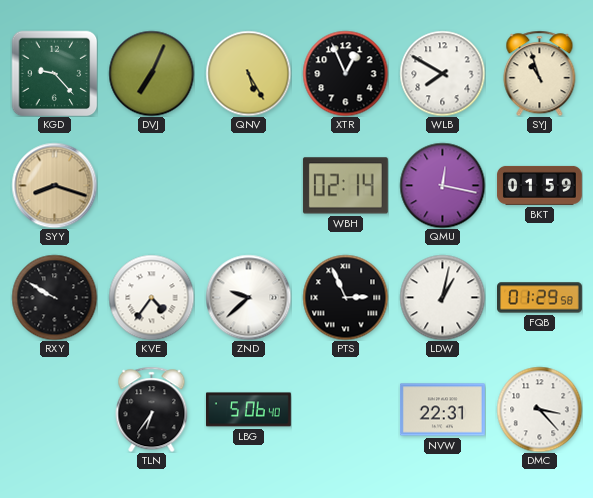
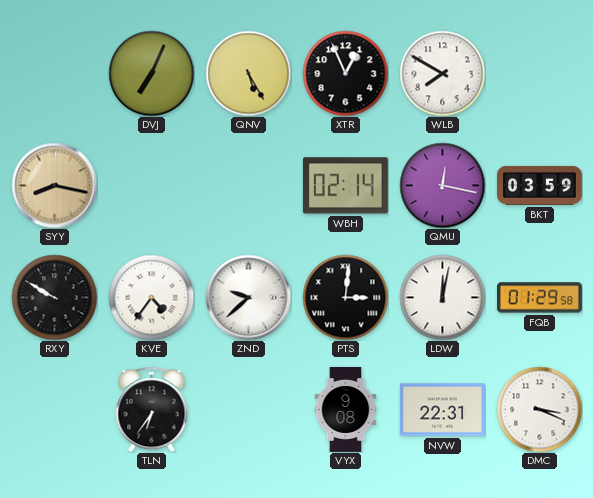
KGD: 9:23 -> none (54, 73)
SYJ: 10:57 -> none (540, 73)
SYY: 8:18 -> 8:17 (54, 185)
BKT: 01:59 -> 03:59 (539, 185)
PTS: 2:56 -> 3:01 (345, 297)
LDW: 1:02 -> 12:02 (442, 297)
LBG: 5:06 -> none (248, 410)
VYX: none -> 9:08 (346, 410)
DMC: 3:23 -> 3:19 (539, 409)
